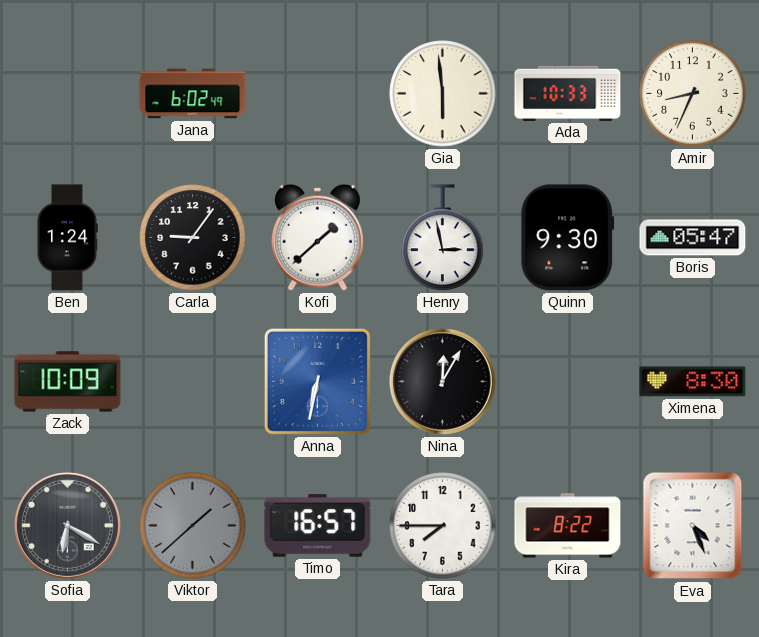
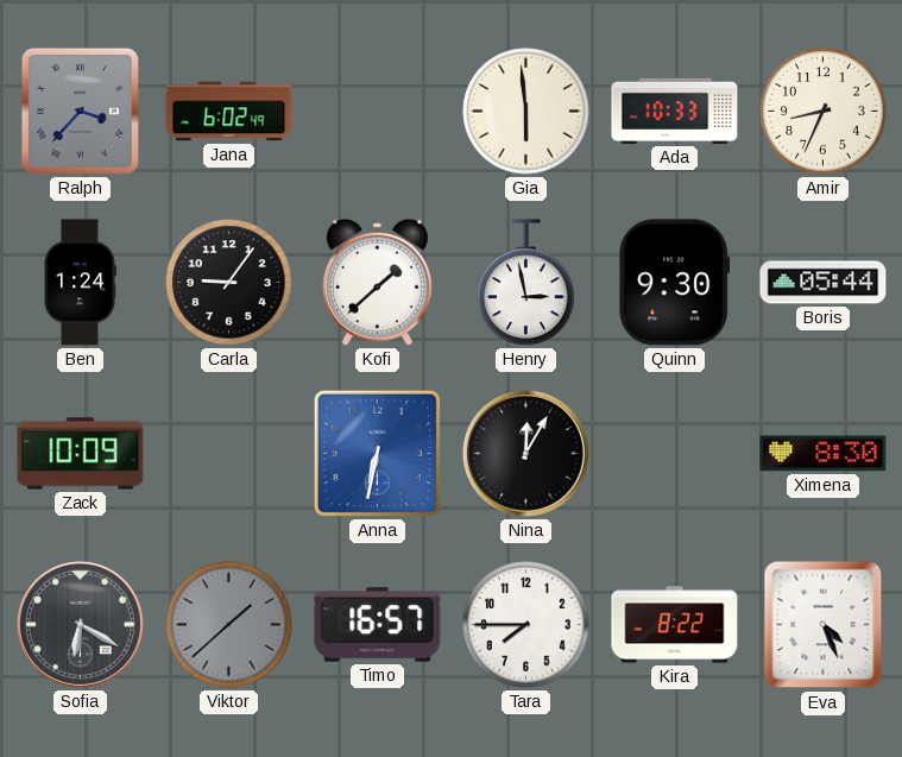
Ralph: none -> 3:37 (80, 111)
Boris: 05:47 -> 05:44 (824, 283)
